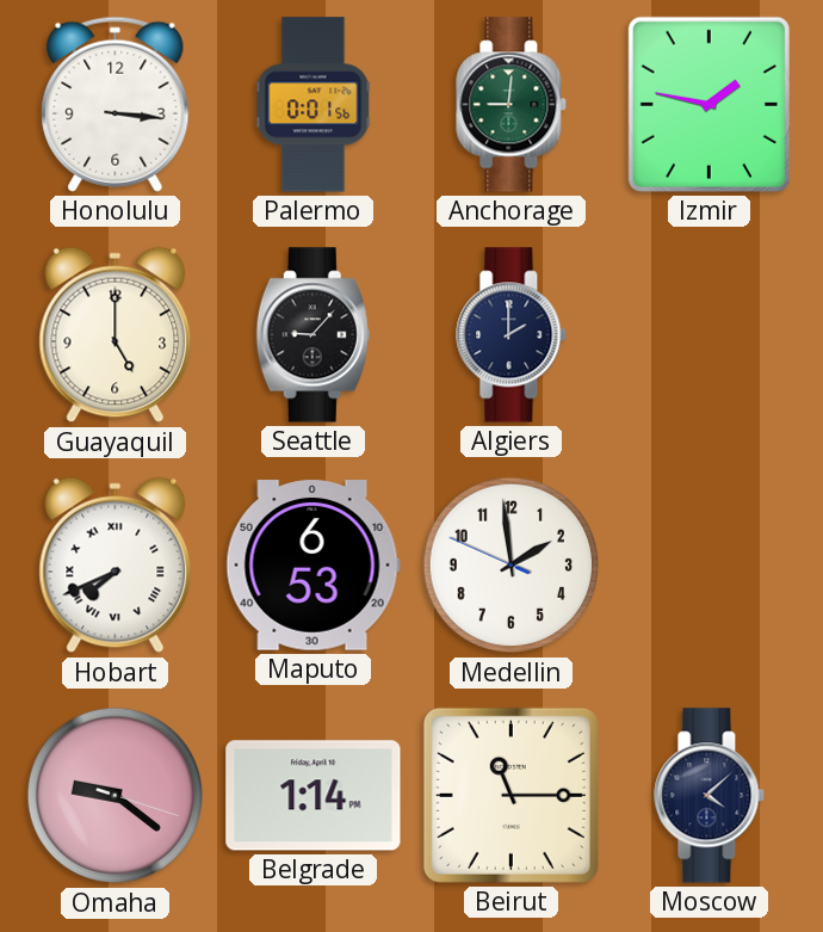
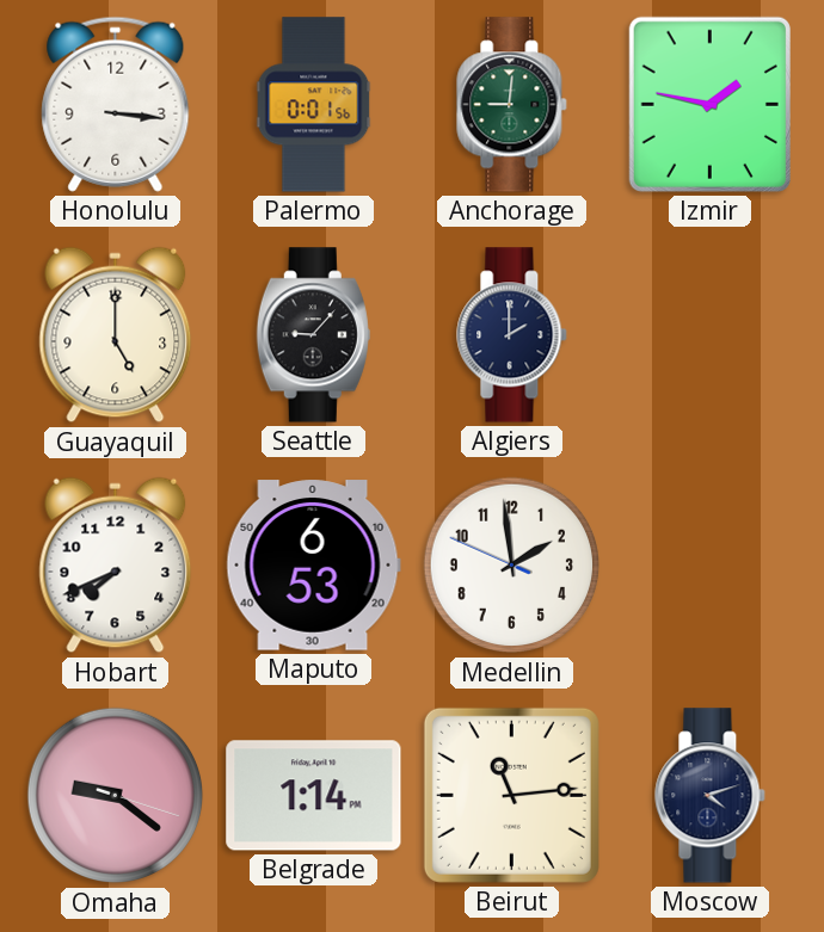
Hobart numerals: Roman -> Arabic (116, 566)
Beirut: 11:15 -> 11:14 (511, 795)
Moscow: 4:08 -> 4:12 (711, 796)
